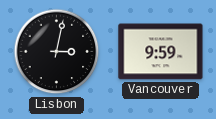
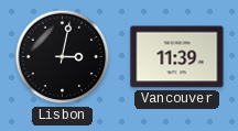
Vancouver: 9:59 -> 11:39 (177, 57)
